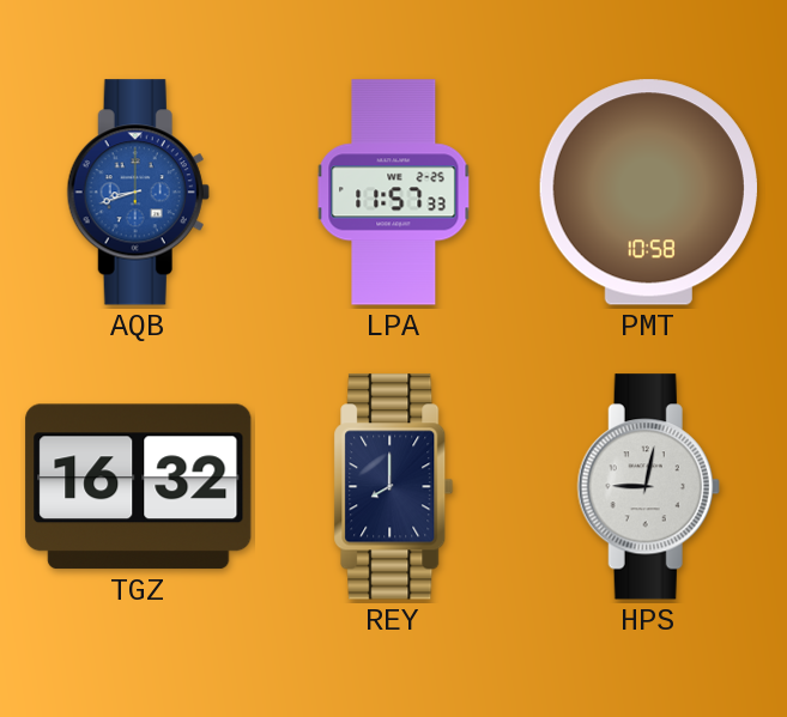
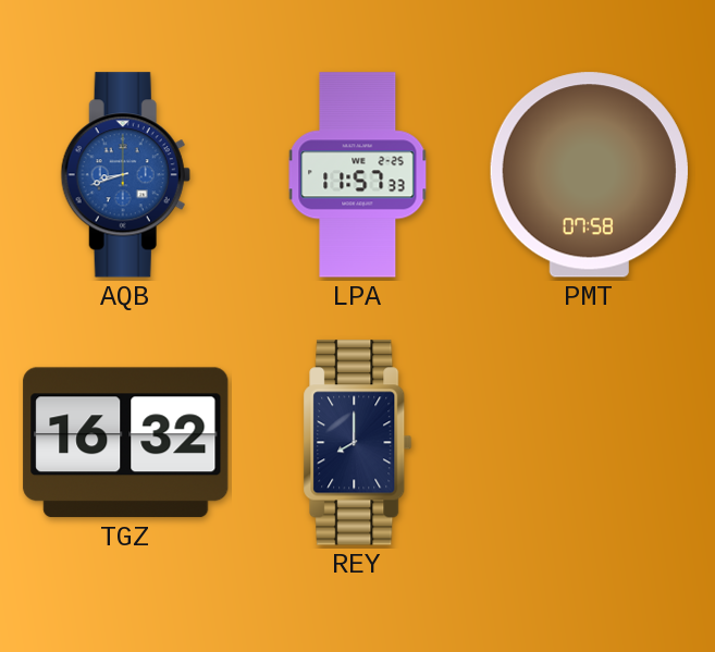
PMT: 10:58 -> 07:58 (589, 175)
HPS: 9:02 -> none (648, 487)
